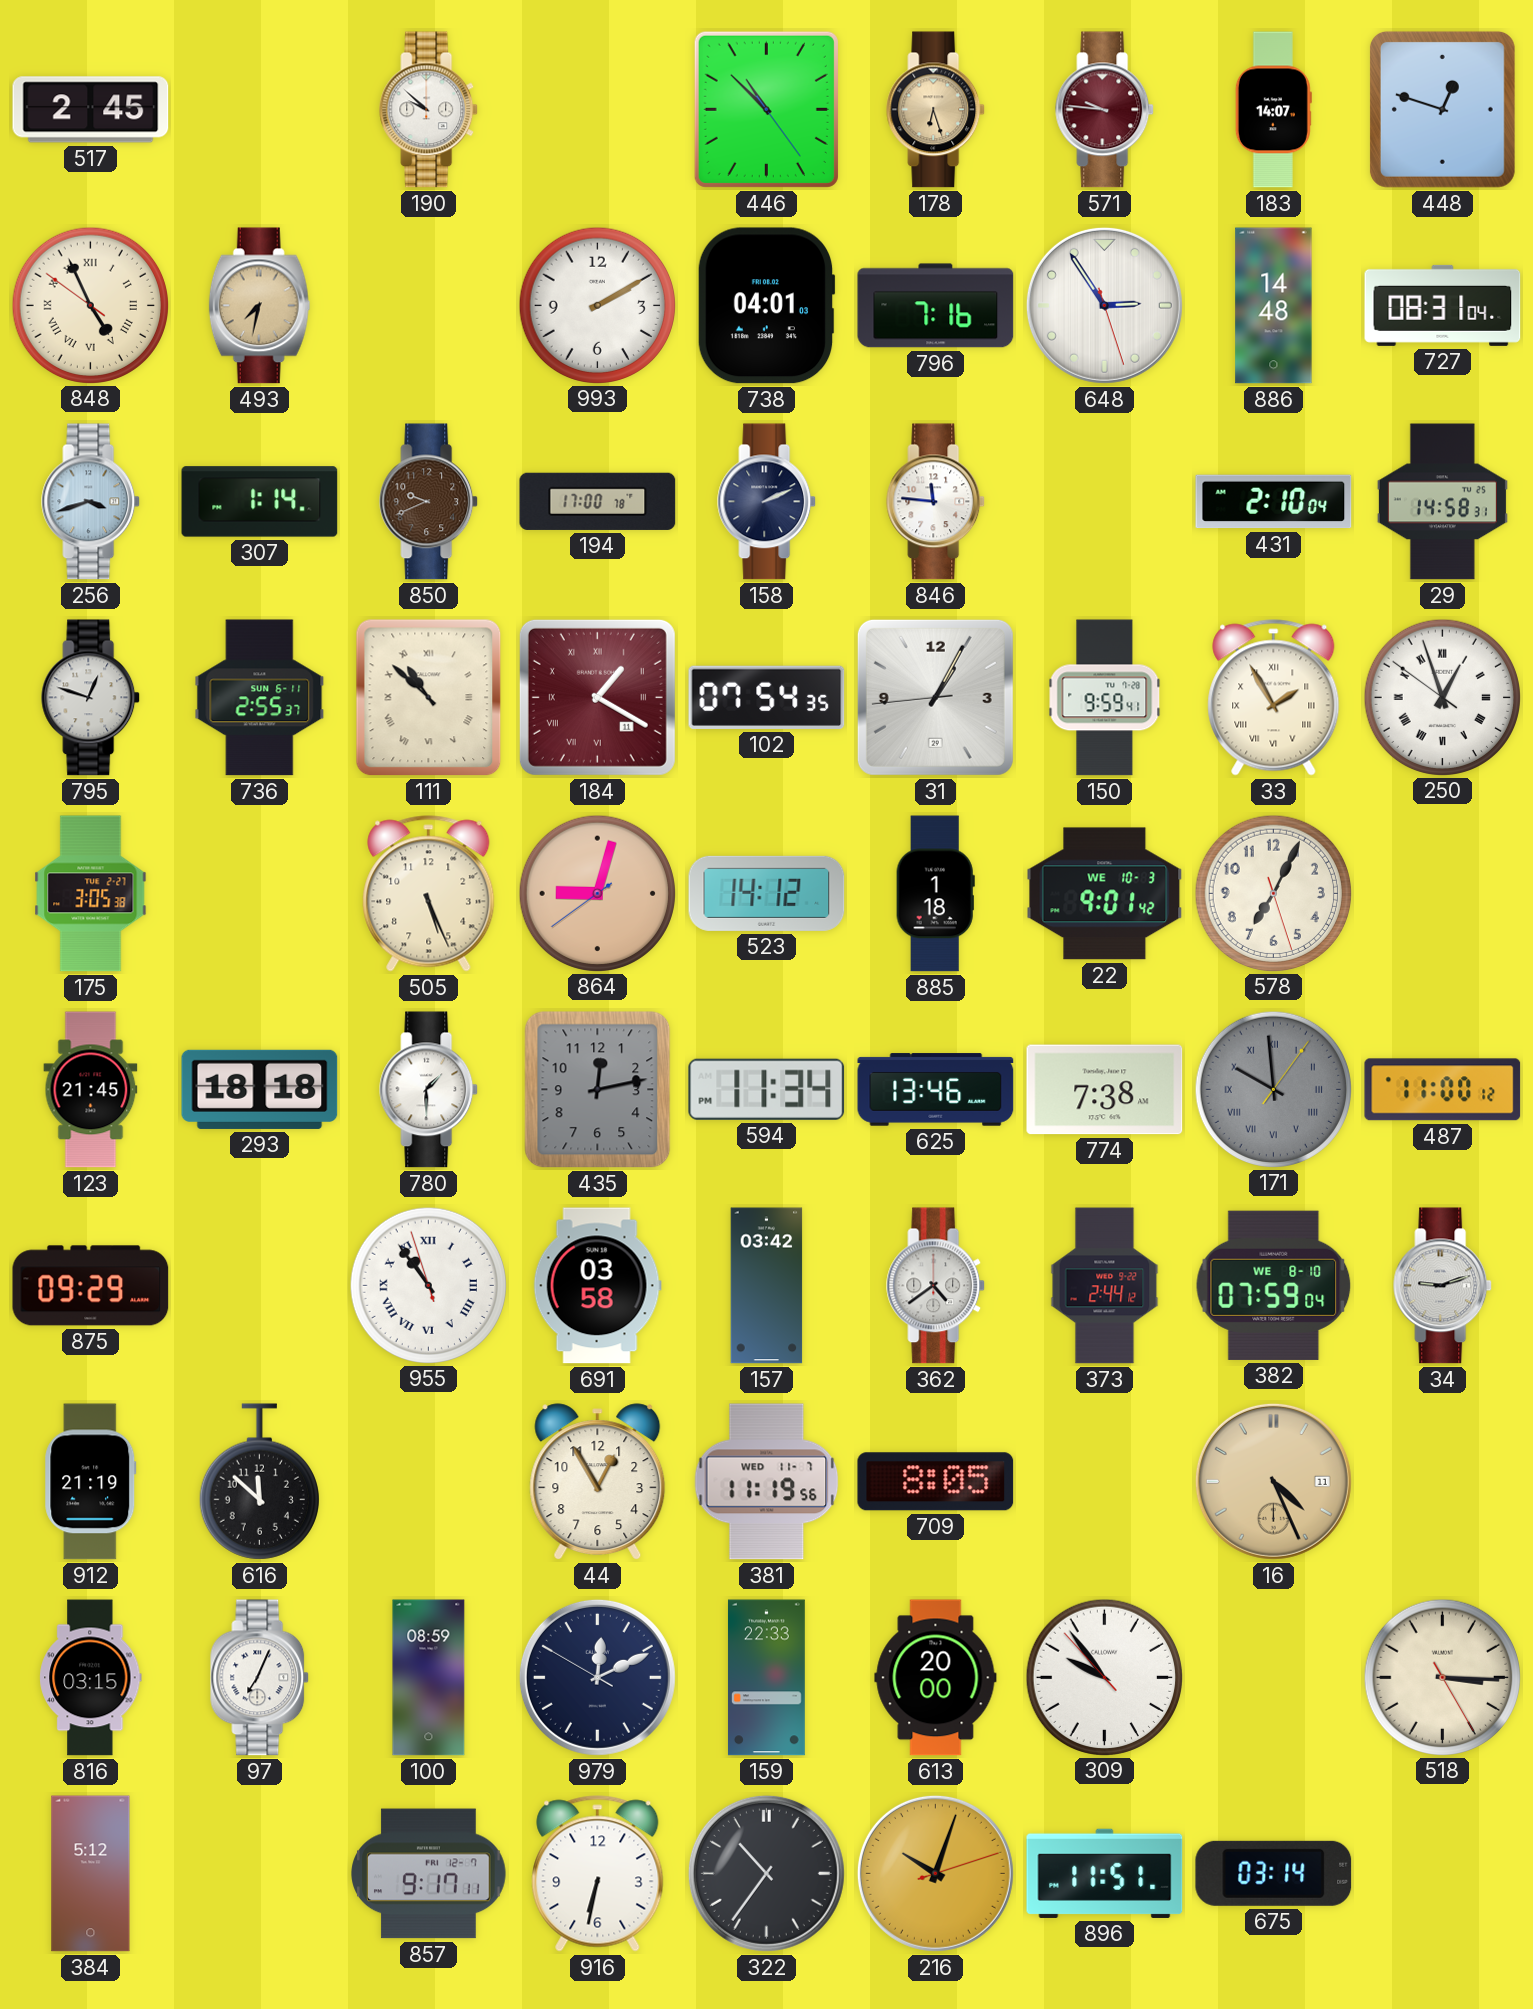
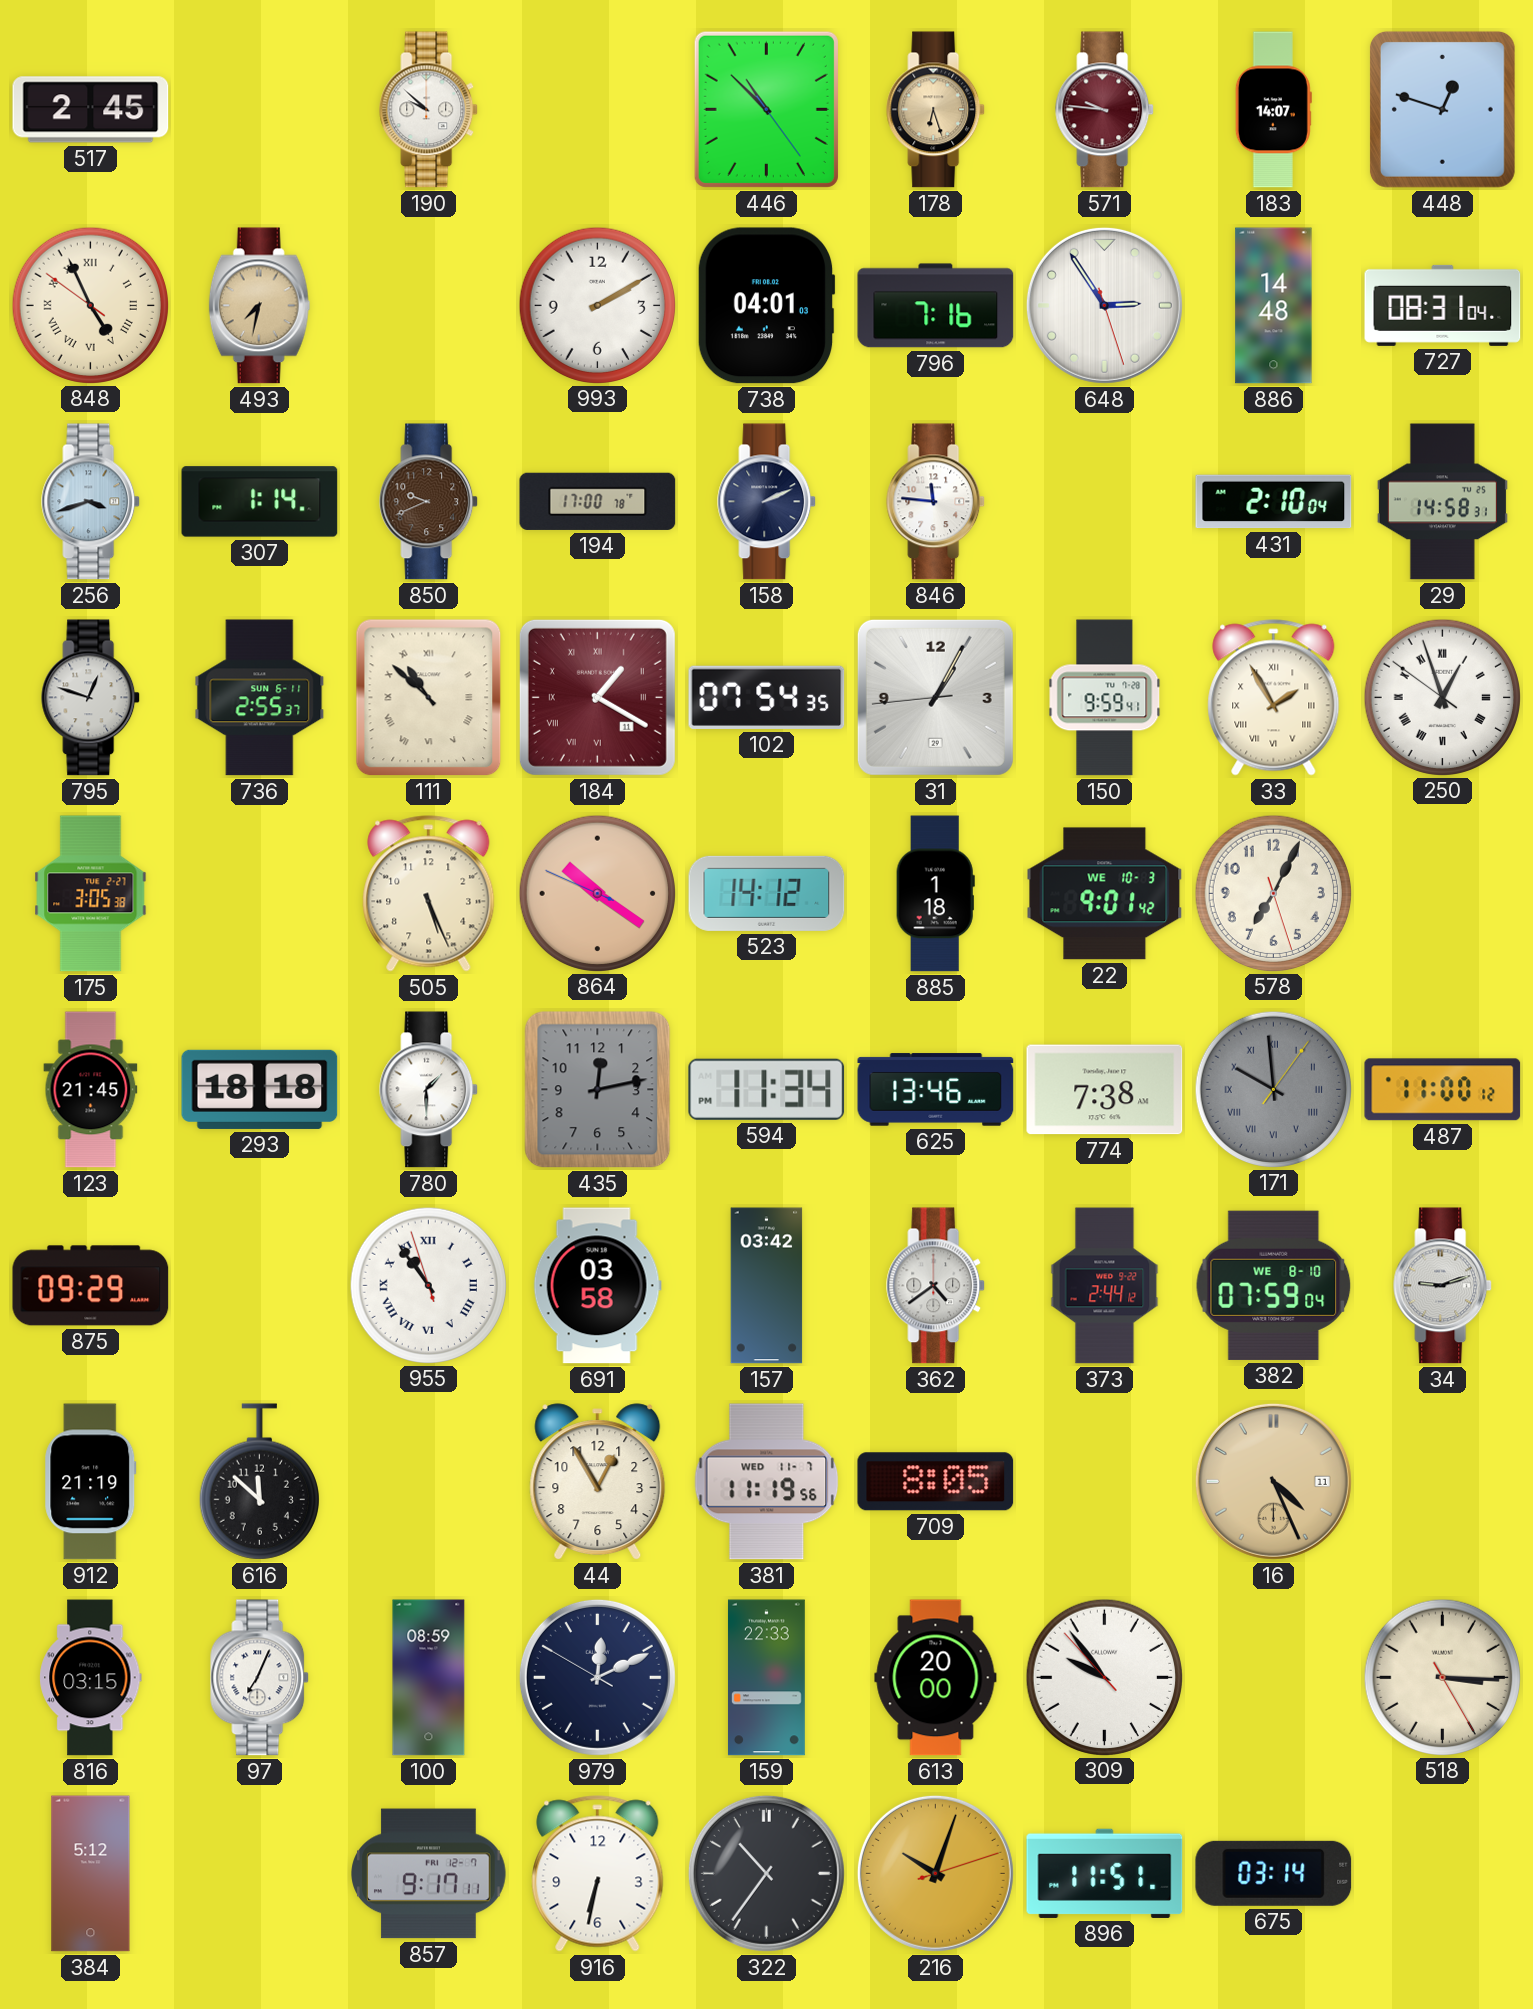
864: 9:02 -> 10:20 (597, 893)
